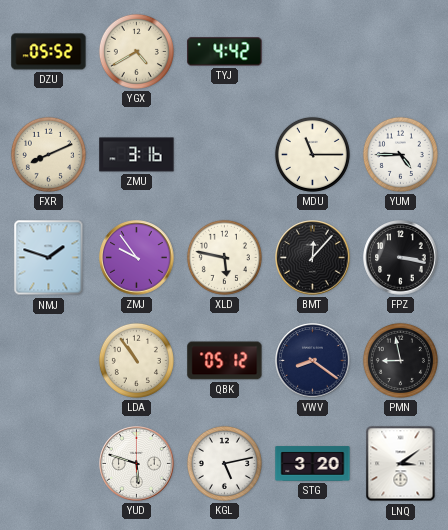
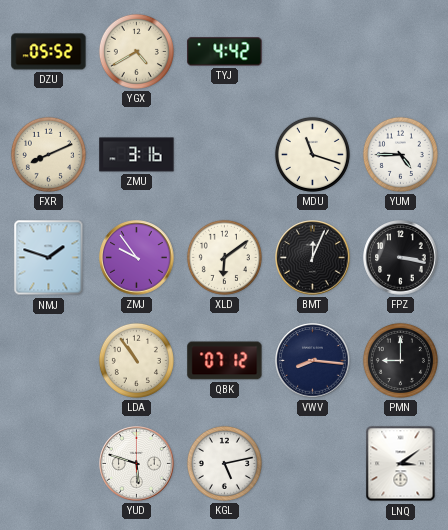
MDU: 11:15 -> 11:18 (312, 154)
XLD: 5:47 -> 6:09 (224, 257)
BMT: 12:07 -> 12:04 (313, 258)
QBK: 05:12 -> 07:12 (225, 361)
VWV: 8:21 -> 8:16 (313, 361)
PMN: 8:58 -> 9:00 (400, 360)
STG: 3:20 -> none (313, 464)
